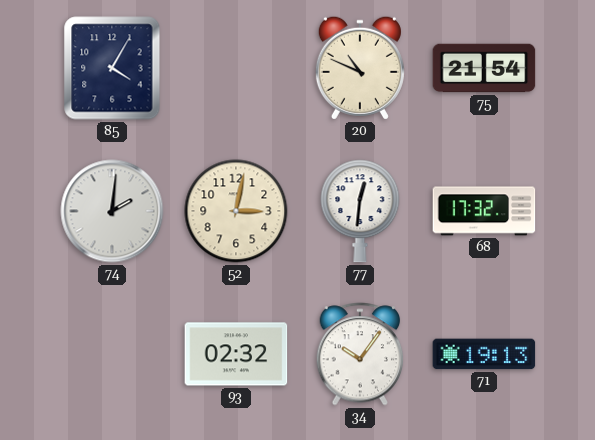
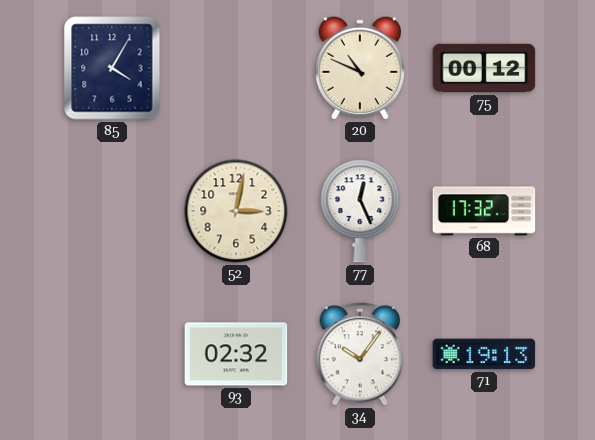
75: 21:54 -> 00:12 (484, 68)
74: 2:01 -> none (112, 211)
77: 12:31 -> 12:26 (360, 211)
